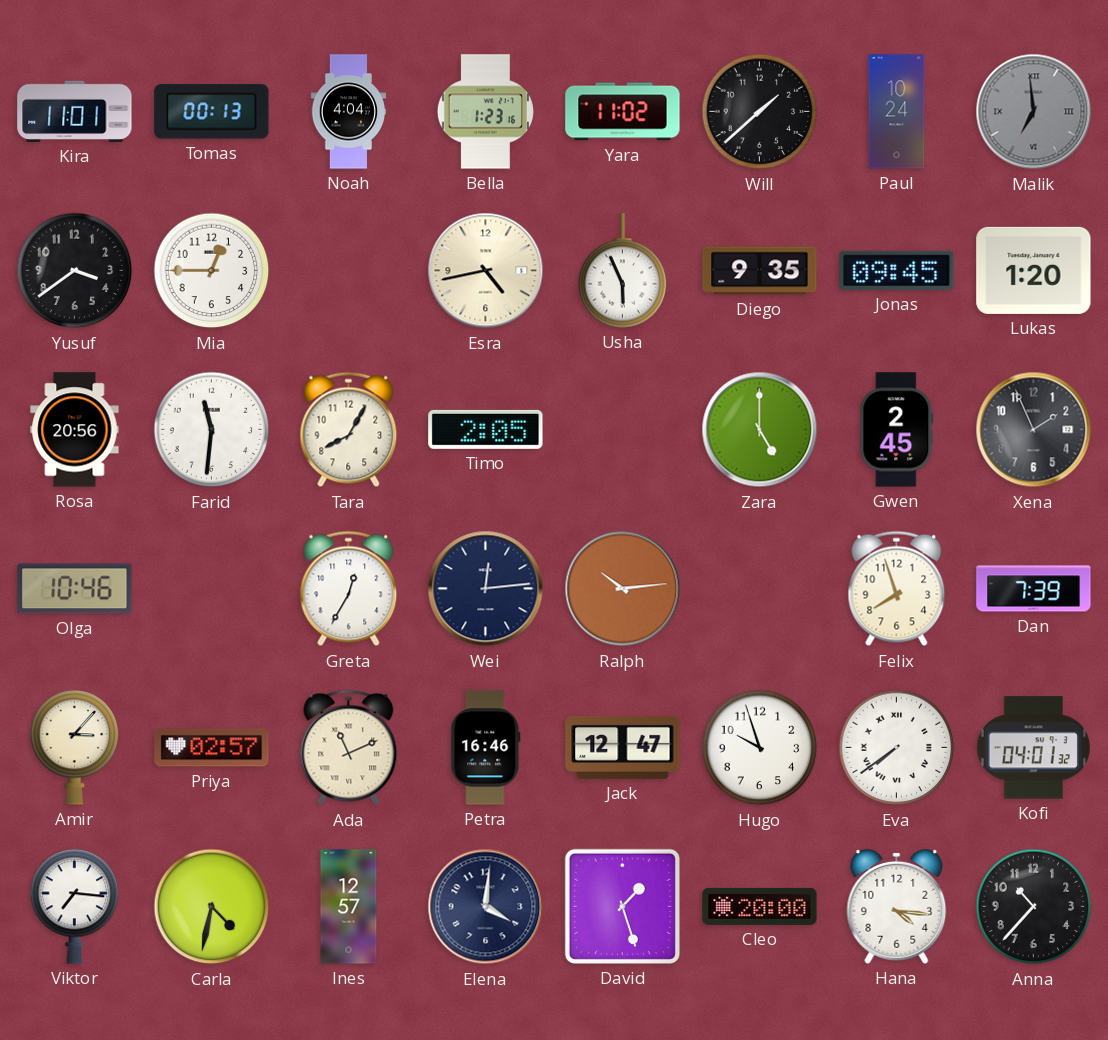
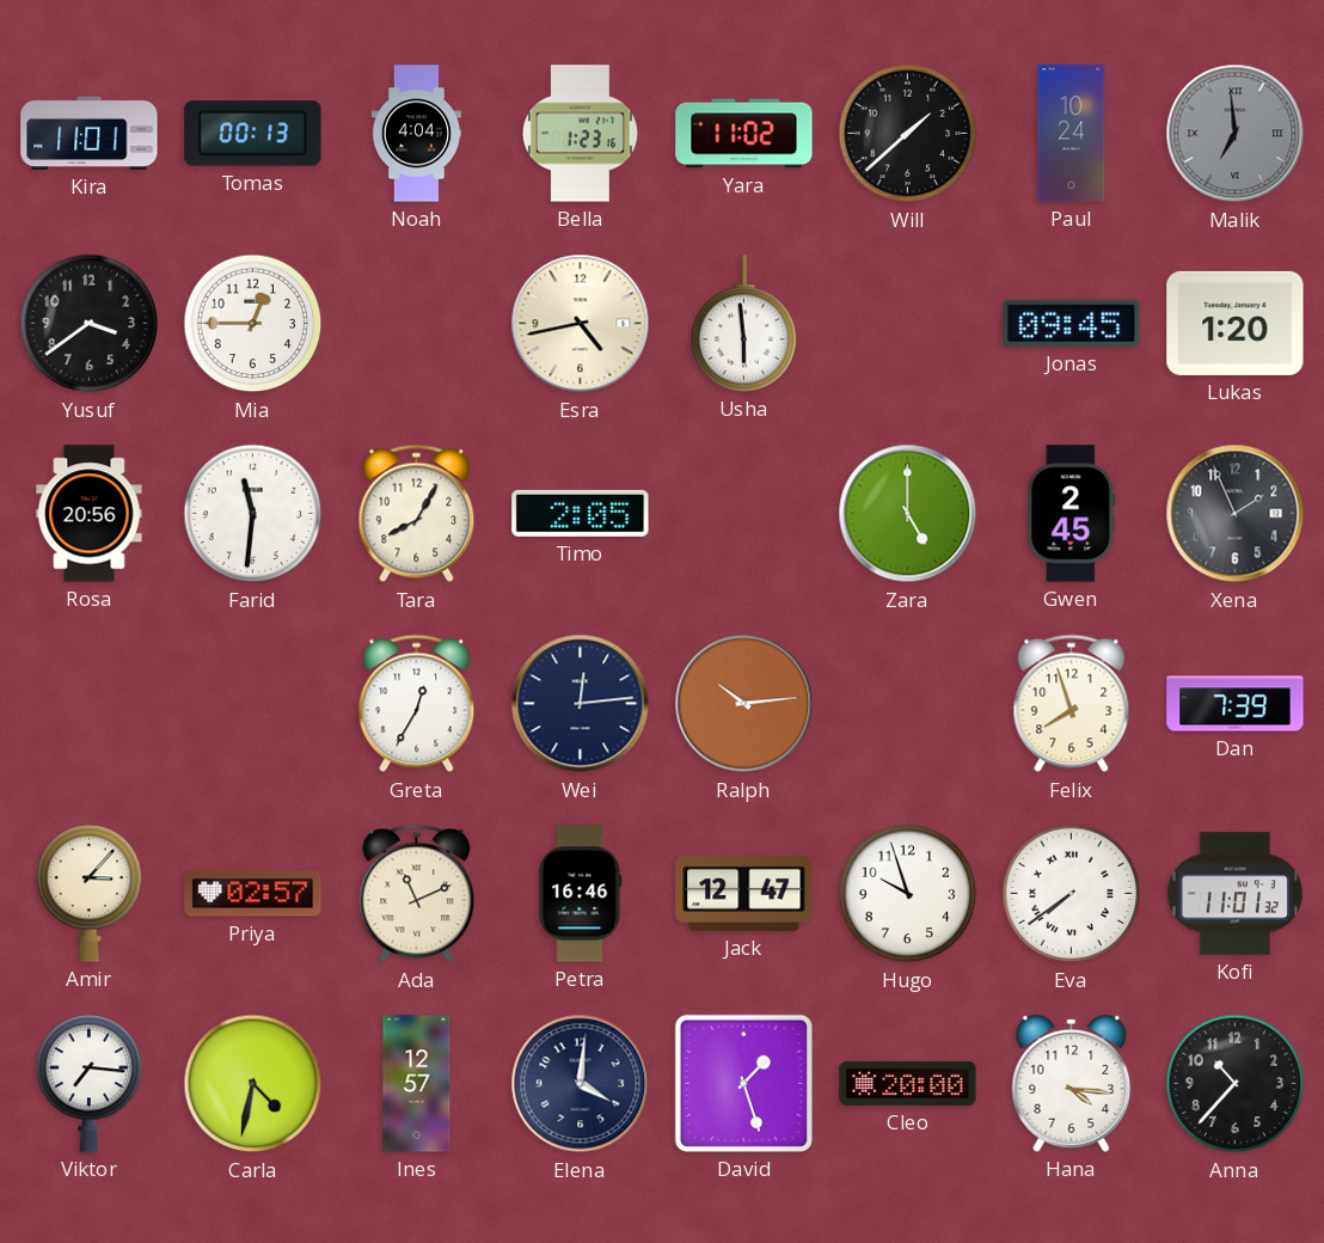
Usha: 5:56 -> 5:59 (744, 324)
Diego: 9:35 -> none (760, 271)
Olga: 10:46 -> none (75, 589)
Kofi: 04:01 -> 11:01 (1234, 894)
